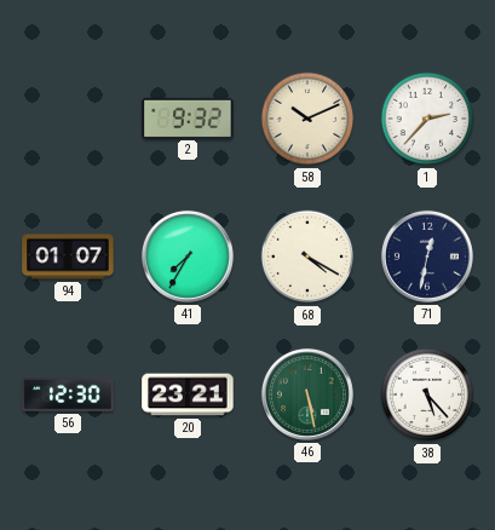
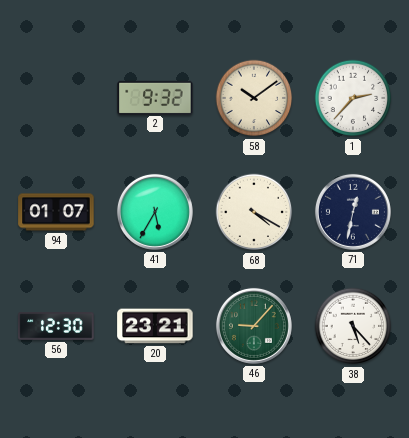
58: 10:11 -> 10:09 (254, 98)
41: 7:35 -> 5:35 (155, 212)
46: 5:28 -> 9:07 (254, 326)
